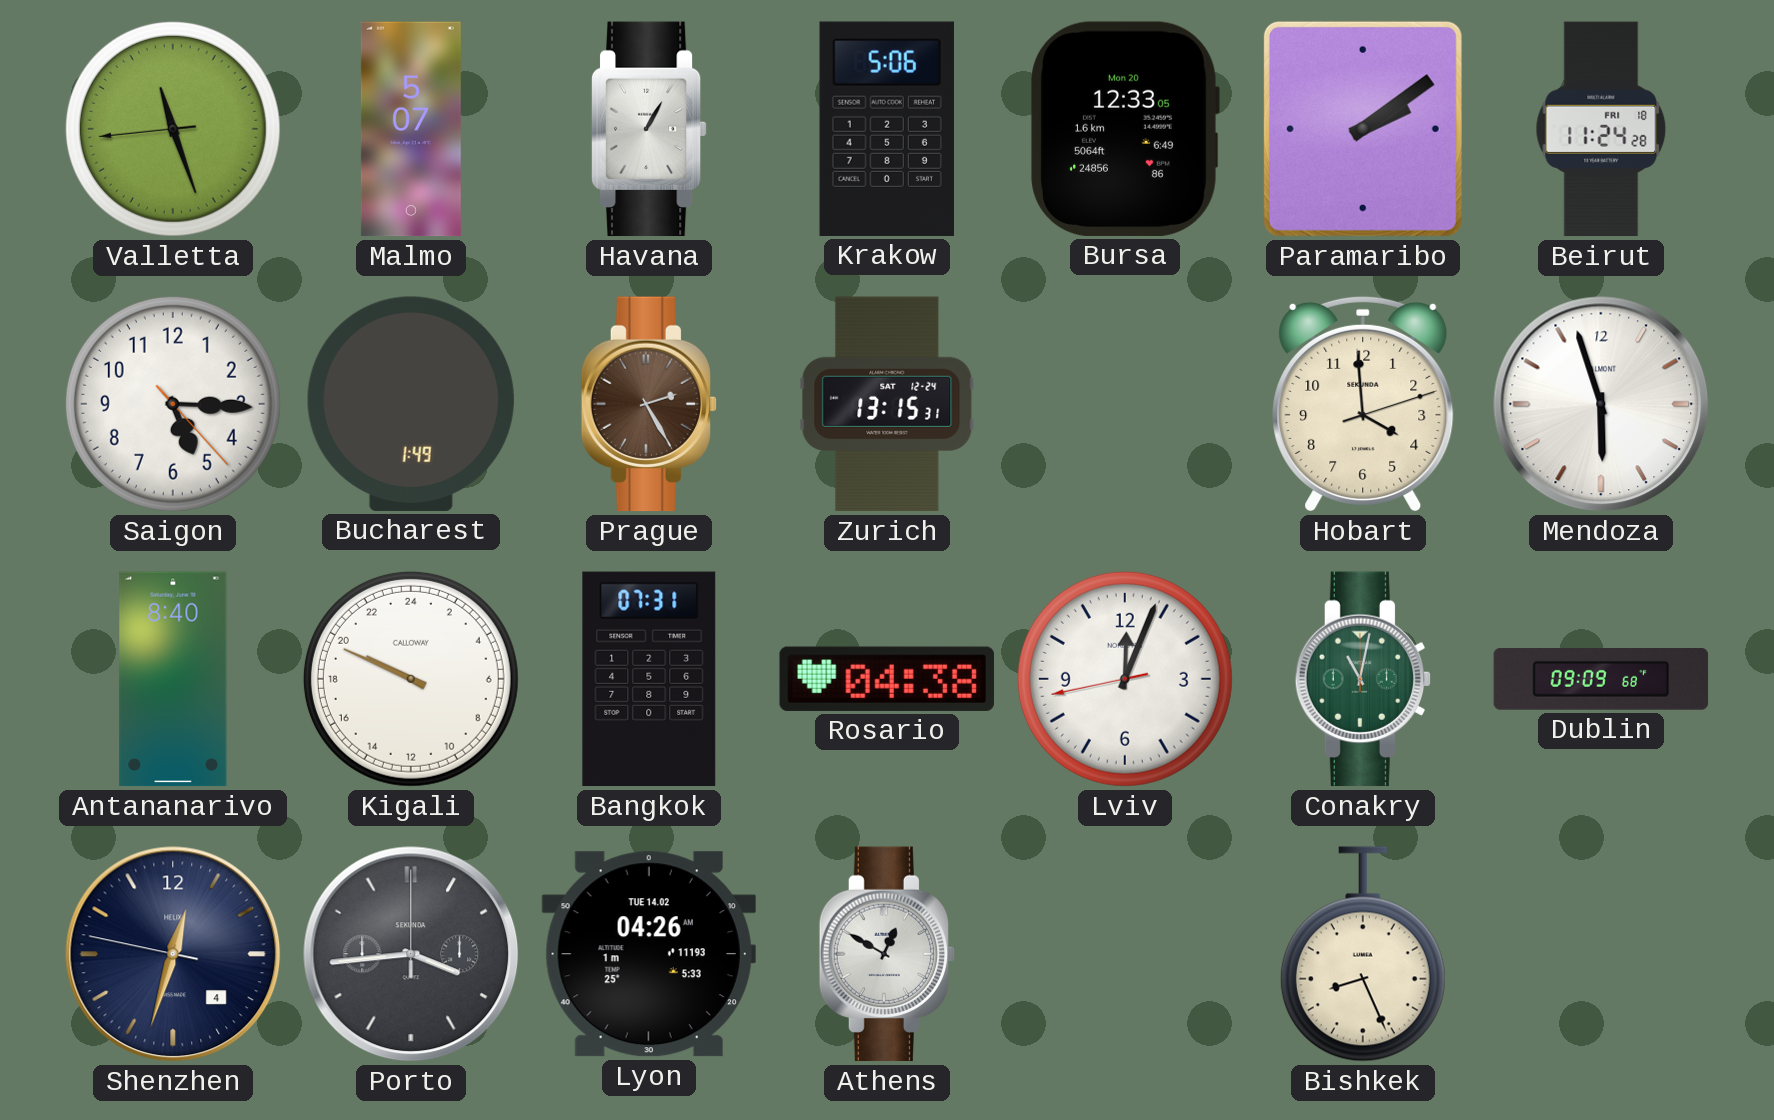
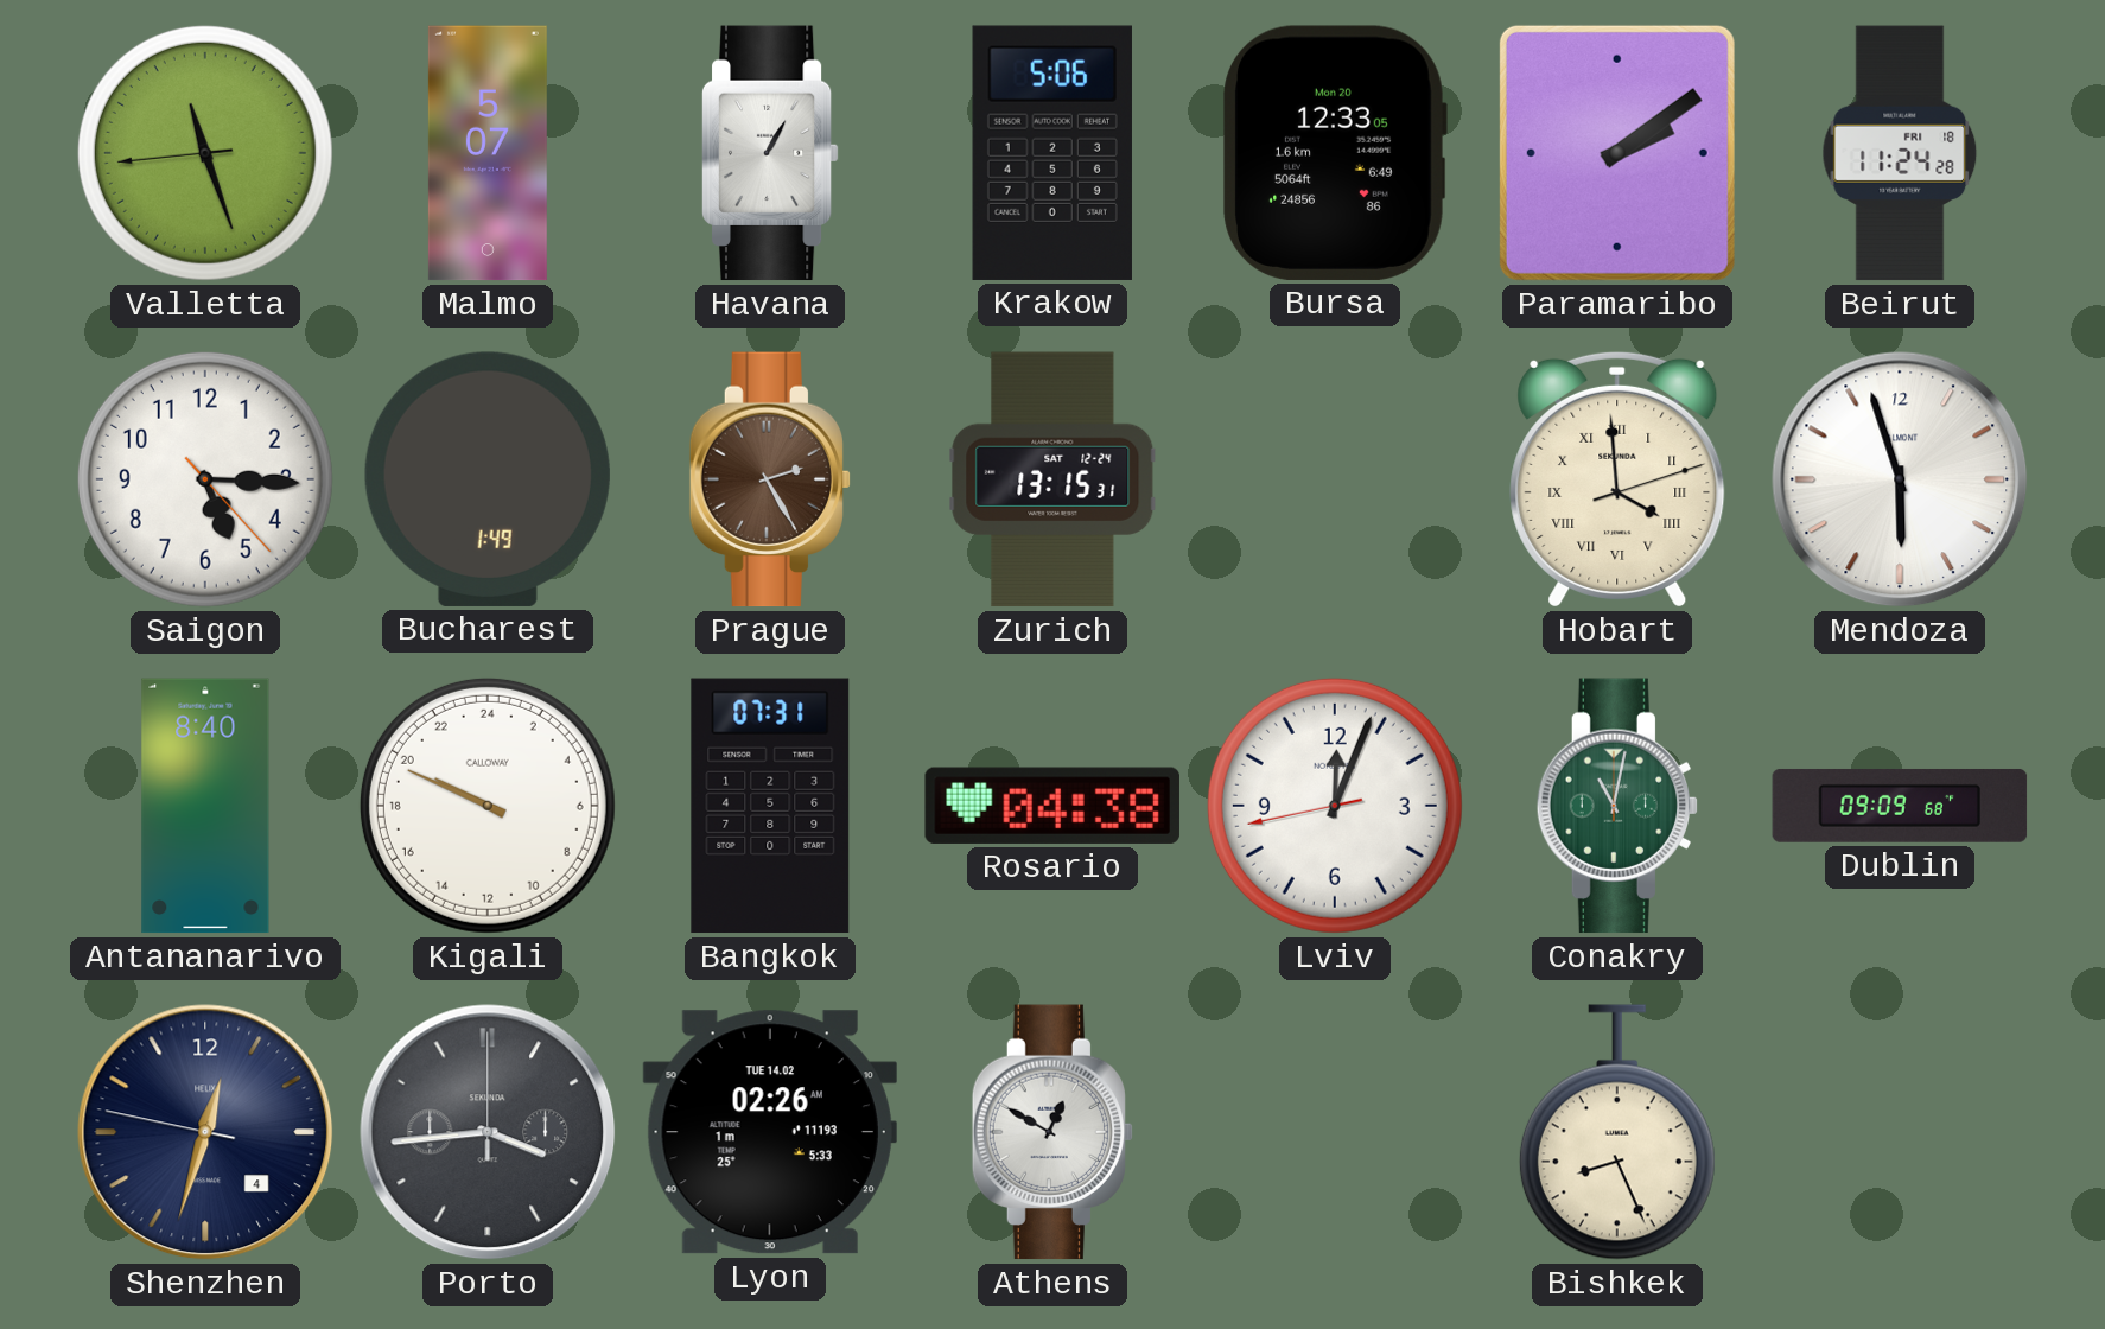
Hobart numerals: Arabic -> Roman (1617, 479)
Lyon: 04:26 -> 02:26 (770, 1132)
